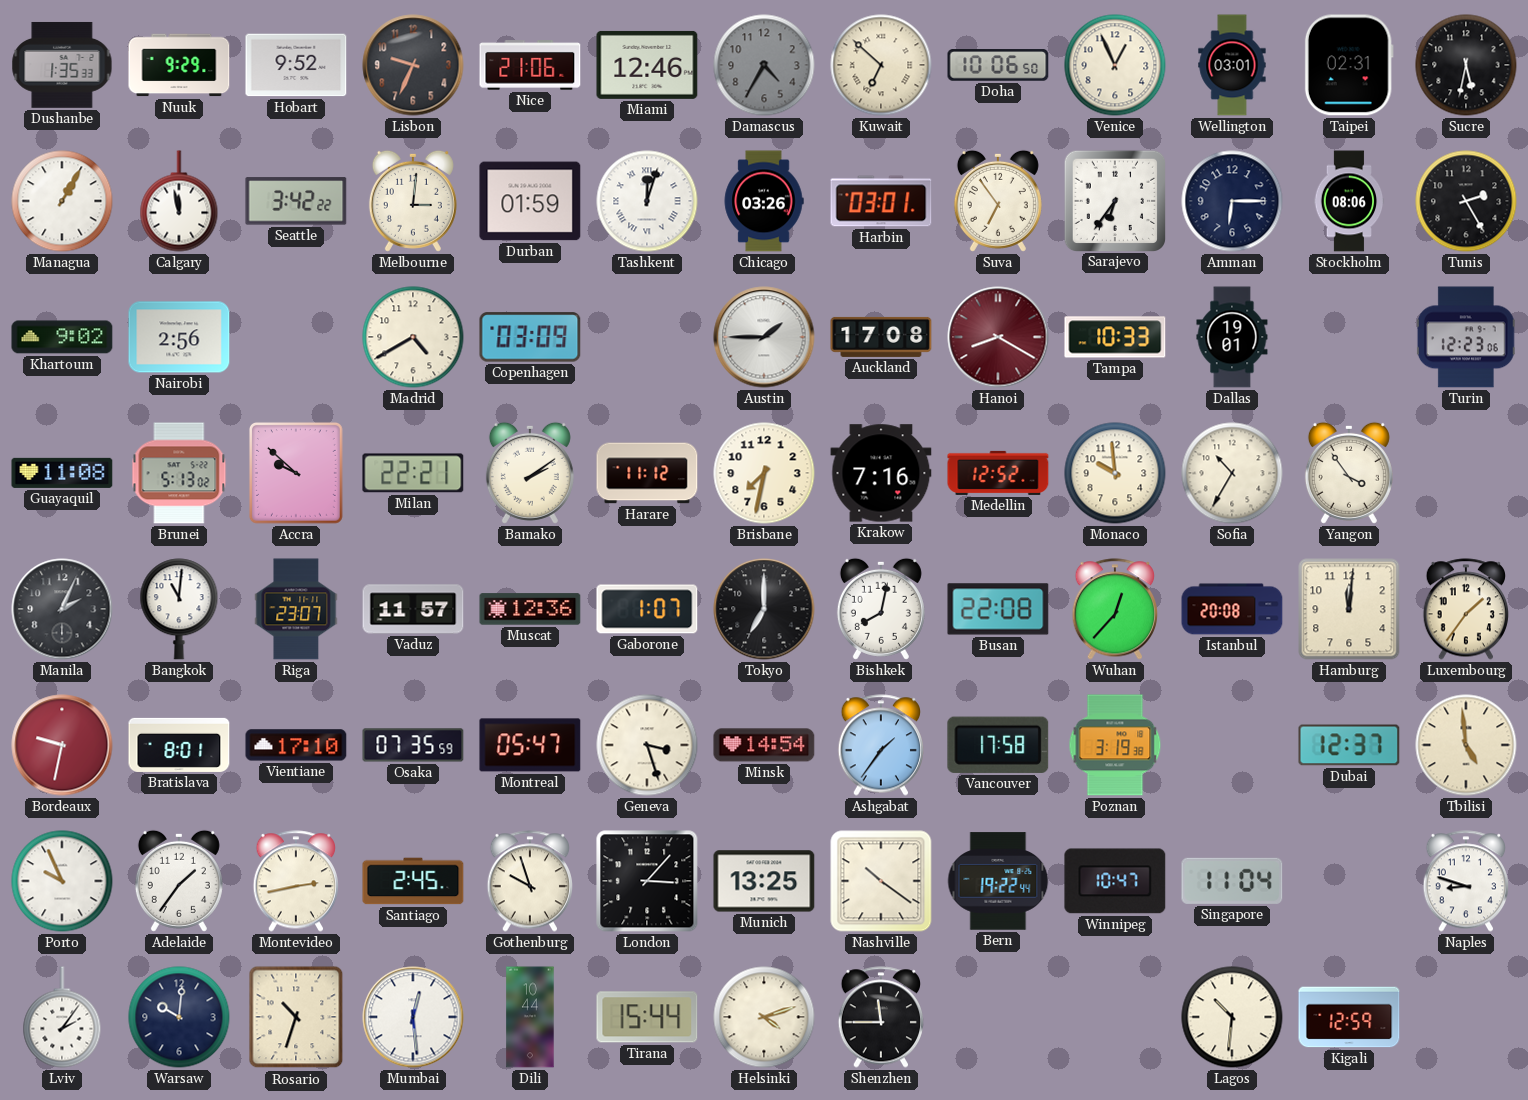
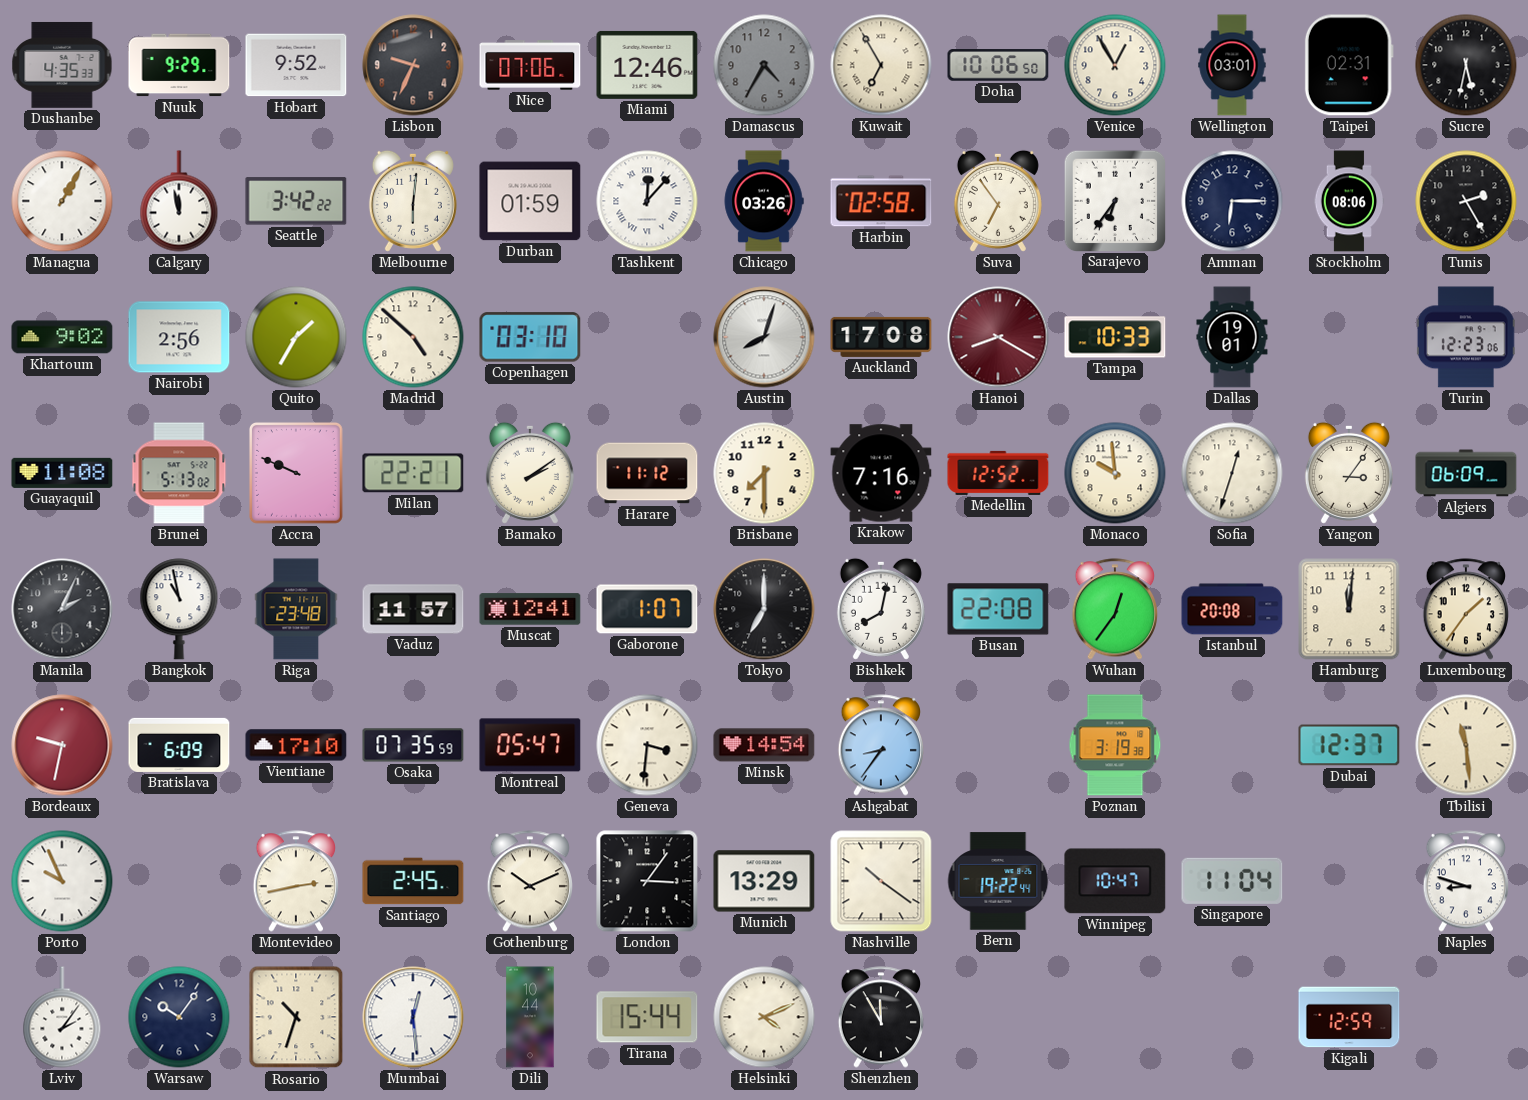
Dushanbe: 1:35 -> 4:35 (62, 65)
Nice: 21:06 -> 07:06 (530, 65)
Kuwait: 6:52 -> 6:55 (881, 65)
Venice: 12:56 -> 12:55 (1115, 65)
Melbourne: 3:01 -> 6:01 (413, 201)
Tashkent: 12:03 -> 12:07 (647, 201)
Harbin: 03:01 -> 02:58 (881, 201)
Quito: none -> 1:35 (296, 337)
Madrid: 4:40 -> 4:52 (413, 337)
Copenhagen: 03:09 -> 03:10 (530, 337)
Austin: 1:45 -> 8:03 (764, 337)
Accra: 9:52 -> 9:49 (296, 473)
Brisbane: 7:32 -> 7:30 (764, 473)
Sofia: 10:35 -> 12:33 (1232, 473)
Yangon: 3:54 -> 3:06 (1349, 473)
Algiers: none -> 06:09 (1466, 473)
Bangkok: 11:01 -> 10:58 (179, 609)
Riga: 23:07 -> 23:48 (296, 609)
Muscat: 12:36 -> 12:41 (530, 609)
Wuhan: 12:37 -> 12:36 (1114, 609)
Bratislava: 8:01 -> 6:09 (179, 745)
Geneva: 3:27 -> 3:31 (647, 745)
Ashgabat: 1:36 -> 8:36 (880, 745)
Vancouver: 17:58 -> none (998, 745)
Tbilisi: 4:59 -> 11:29 (1466, 745)
Adelaide: 1:36 -> none (179, 881)
Gothenburg: 9:57 -> 10:11 (529, 881)
London: 3:07 -> 3:06 (647, 881)
Munich: 13:25 -> 13:29 (764, 881)
Warsaw: 10:01 -> 10:06 (179, 1017)
Helsinki: 4:12 -> 4:11 (764, 1017)
Shenzhen: 11:45 -> 11:55 (880, 1017)
Lagos: 10:31 -> none (1232, 1017)
